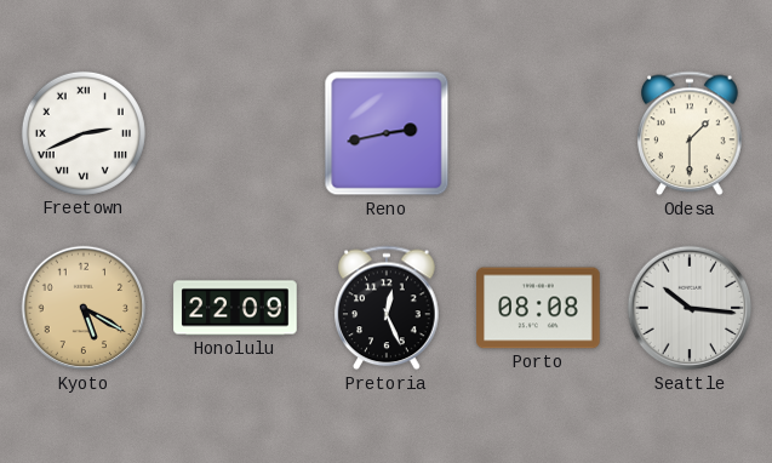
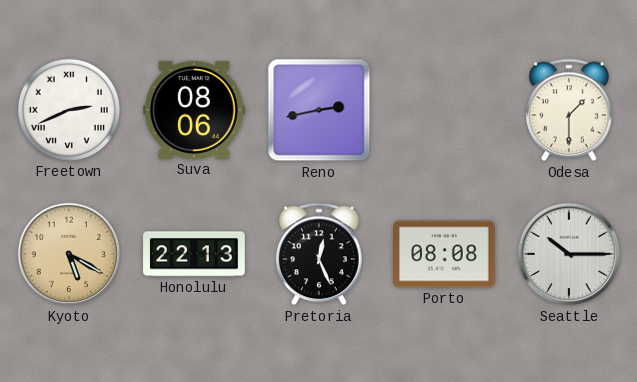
Suva: none -> 08:06 (194, 110)
Honolulu: 22:09 -> 22:13 (194, 254)
Seattle: 10:16 -> 10:15 (569, 254)
